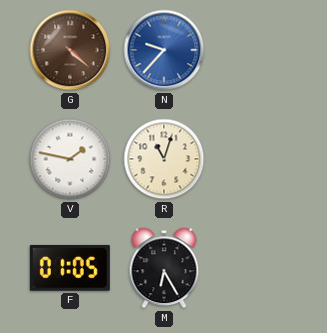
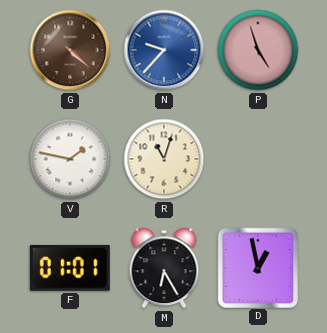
P: none -> 4:57 (258, 50)
F: 01:05 -> 01:01 (70, 268)
D: none -> 12:58 (257, 267)
